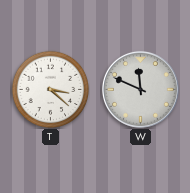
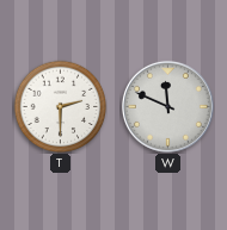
T: 3:22 -> 2:30 (60, 106)
